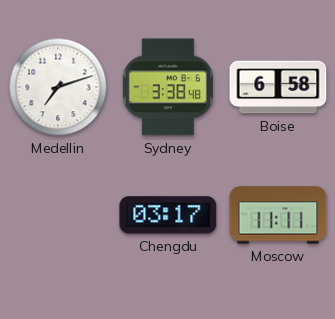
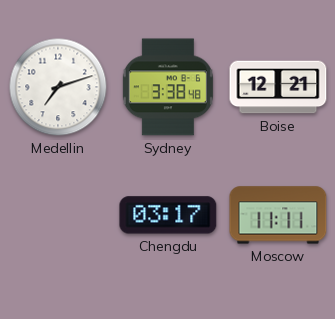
Boise: 6:58 -> 12:21 (278, 87)
